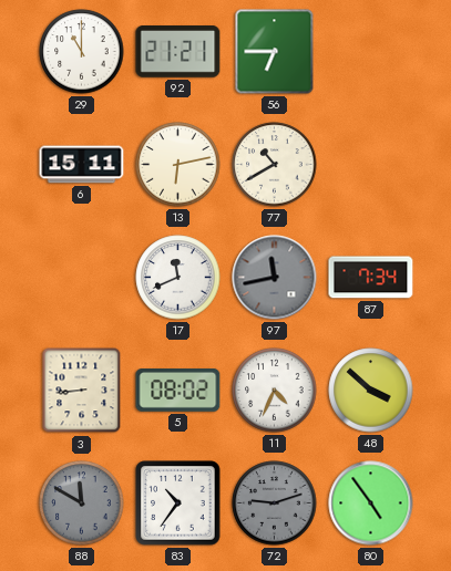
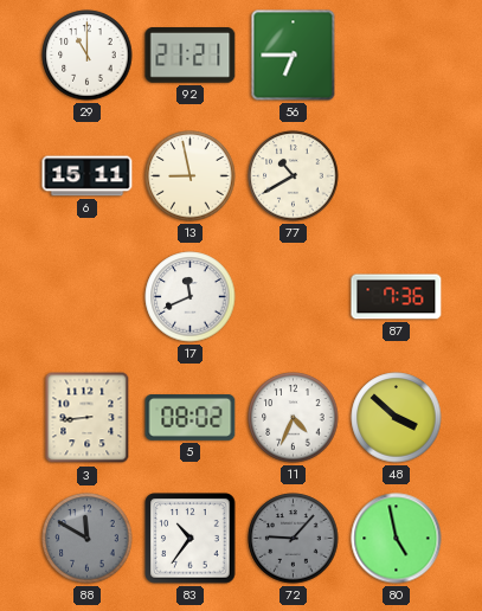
13: 6:13 -> 8:58 (191, 176)
97: 11:43 -> none (275, 278)
87: 7:34 -> 7:36 (397, 297)
72: 9:12 -> 9:07 (294, 539)
80: 4:54 -> 4:58 (397, 539)
